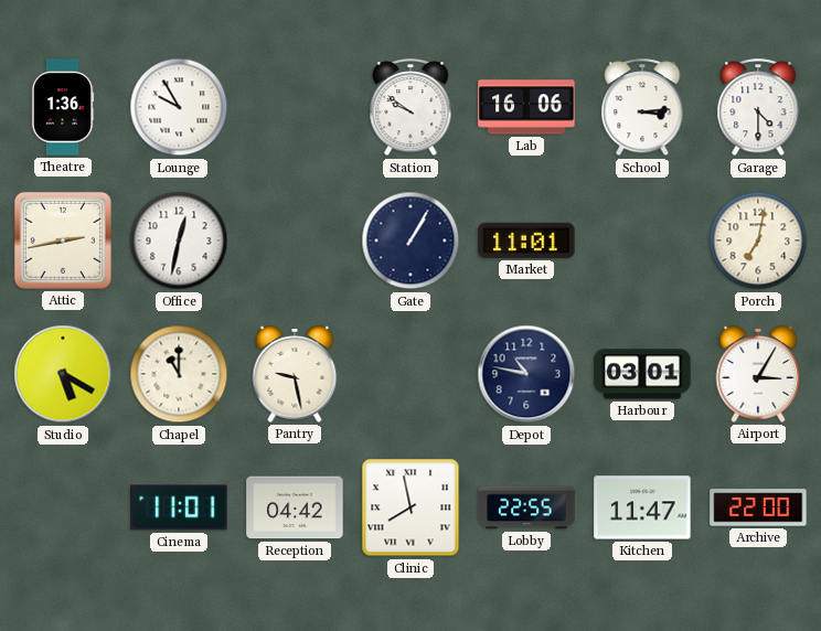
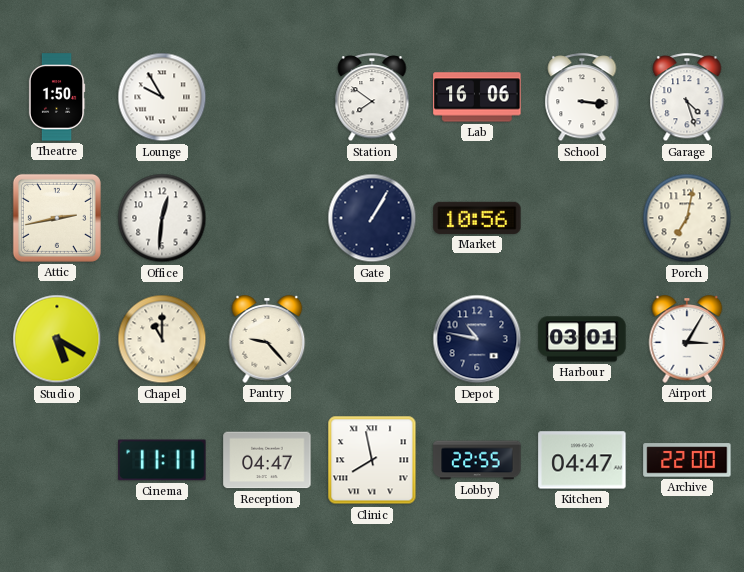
Theatre: 1:36 -> 1:50 (57, 97)
Station: 9:51 -> 7:51 (372, 98)
School: 3:14 -> 3:16 (582, 98)
Garage: 4:30 -> 4:27 (687, 98)
Office: 12:32 -> 12:31 (162, 218)
Market: 11:01 -> 10:56 (477, 218)
Pantry: 9:28 -> 9:23 (267, 339)
Cinema: 11:01 -> 11:11 (162, 460)
Reception: 04:42 -> 04:47 (267, 460)
Kitchen: 11:47 -> 04:47 (582, 460)
